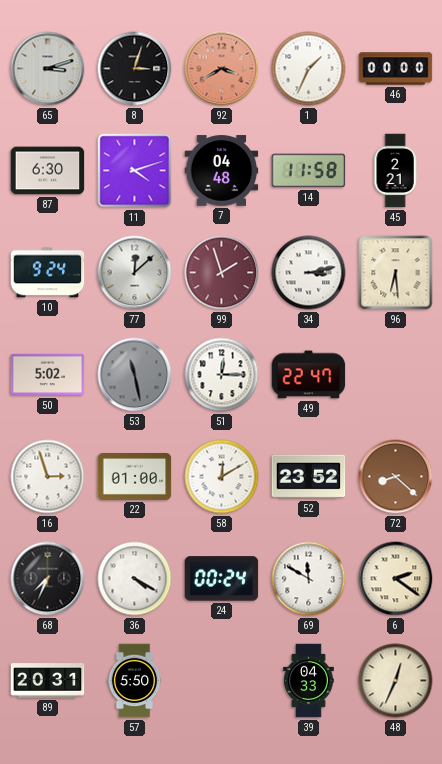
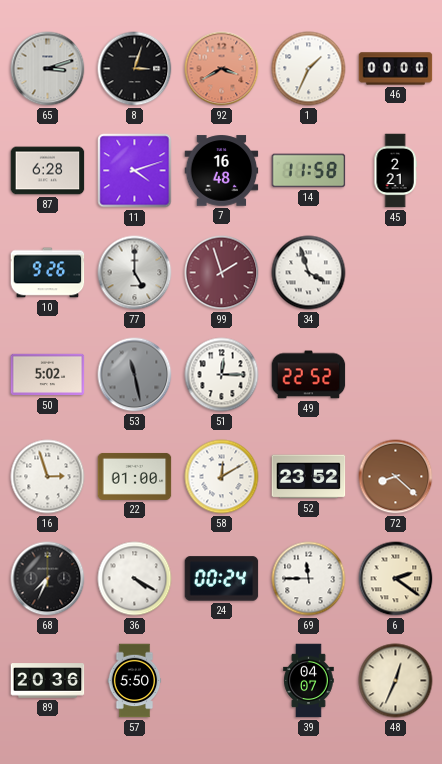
87: 6:30 -> 6:28 (48, 171)
7: 04:48 -> 16:48 (222, 171)
10: 9:24 -> 9:26 (48, 273)
77: 12:08 -> 5:00 (135, 273)
34: 3:13 -> 3:57 (309, 273)
96: 6:29 -> none (396, 273)
49: 22:47 -> 22:52 (309, 375)
69: 11:50 -> 11:45 (309, 579)
89: 20:31 -> 20:36 (48, 681)
39: 04:33 -> 04:07 (309, 681)
